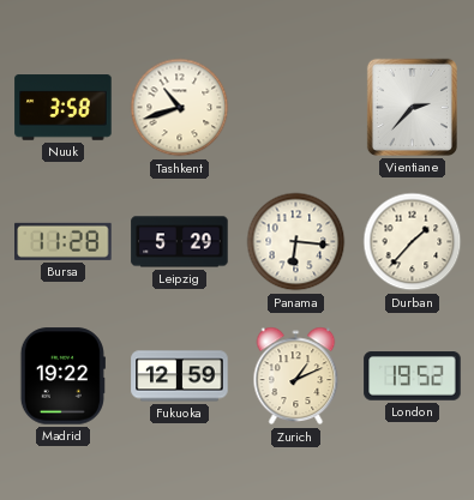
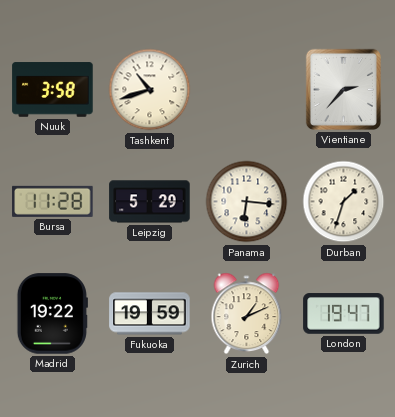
Durban: 1:37 -> 1:33 (344, 202)
Fukuoka: 12:59 -> 19:59 (150, 314)
London: 19:52 -> 19:47 (344, 314)
